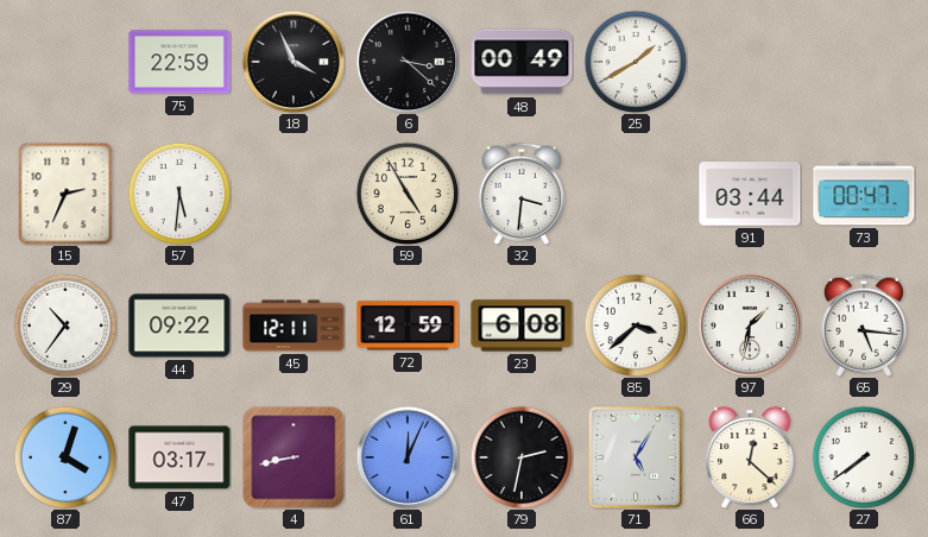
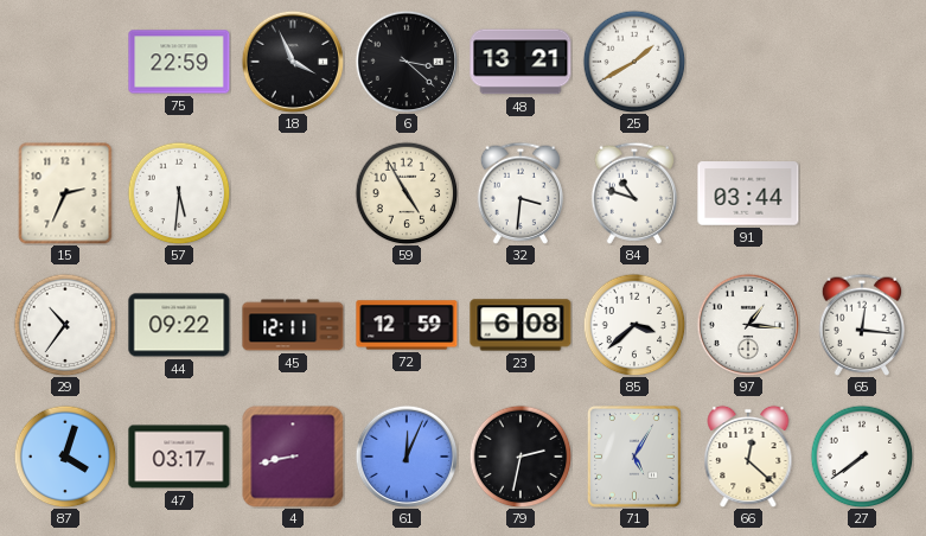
48: 00:49 -> 13:21 (521, 62)
84: none -> 10:48 (633, 193)
73: 00:47 -> none (864, 194)
97: 1:32 -> 1:16 (748, 325)
65: 5:16 -> 12:16 (861, 325)
